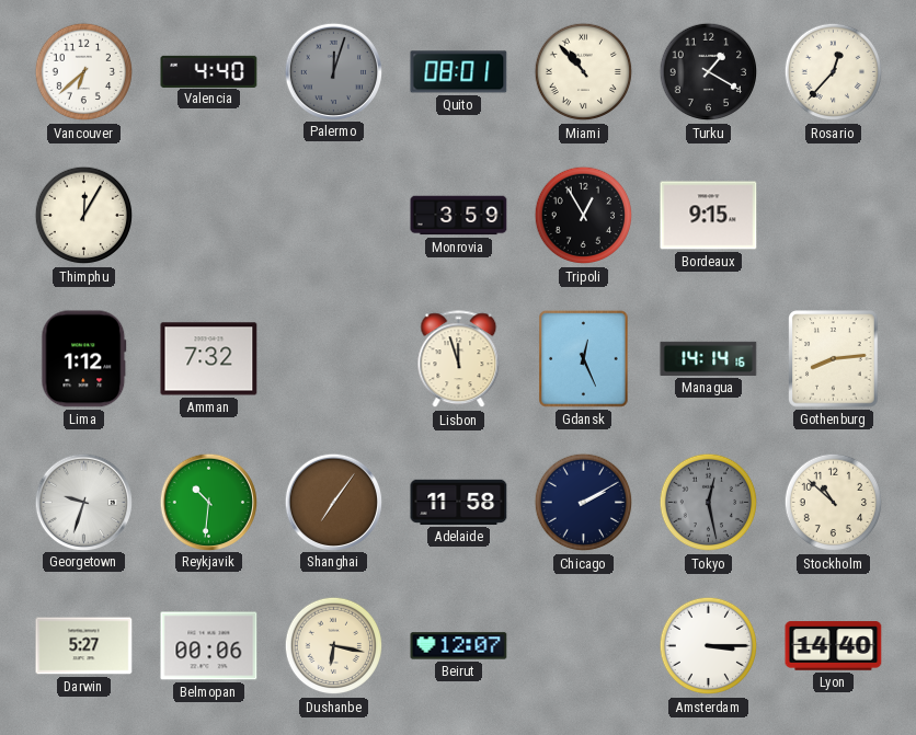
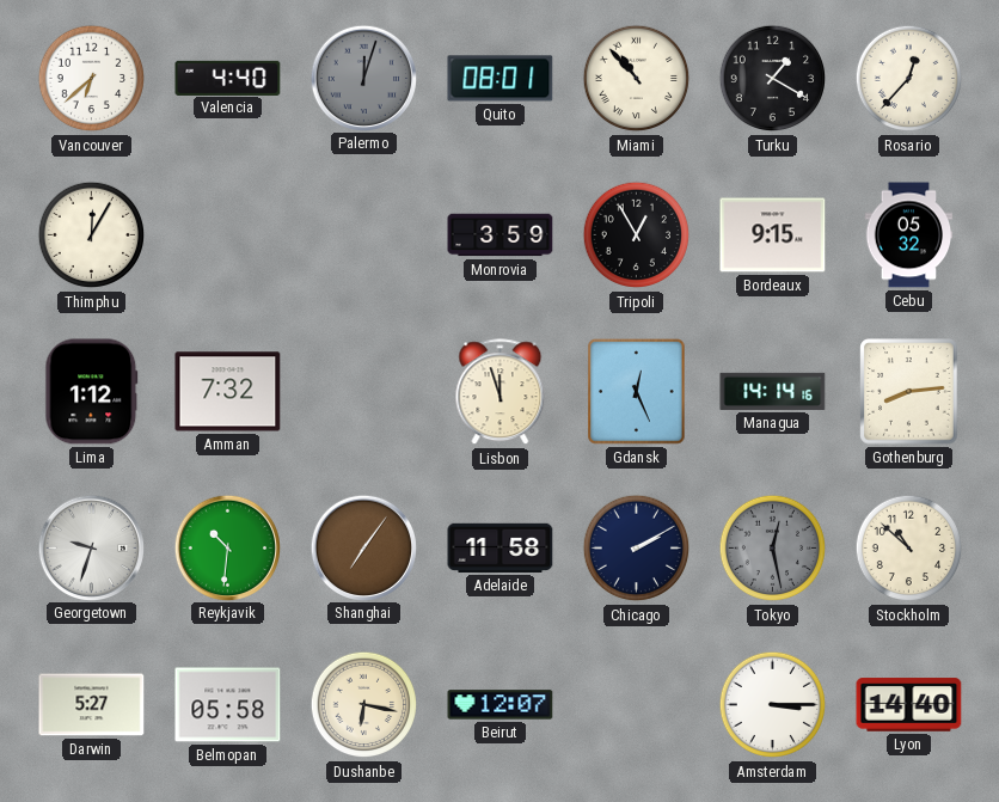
Cebu: none -> 05:32 (909, 235)
Belmopan: 00:06 -> 05:58 (228, 705)
